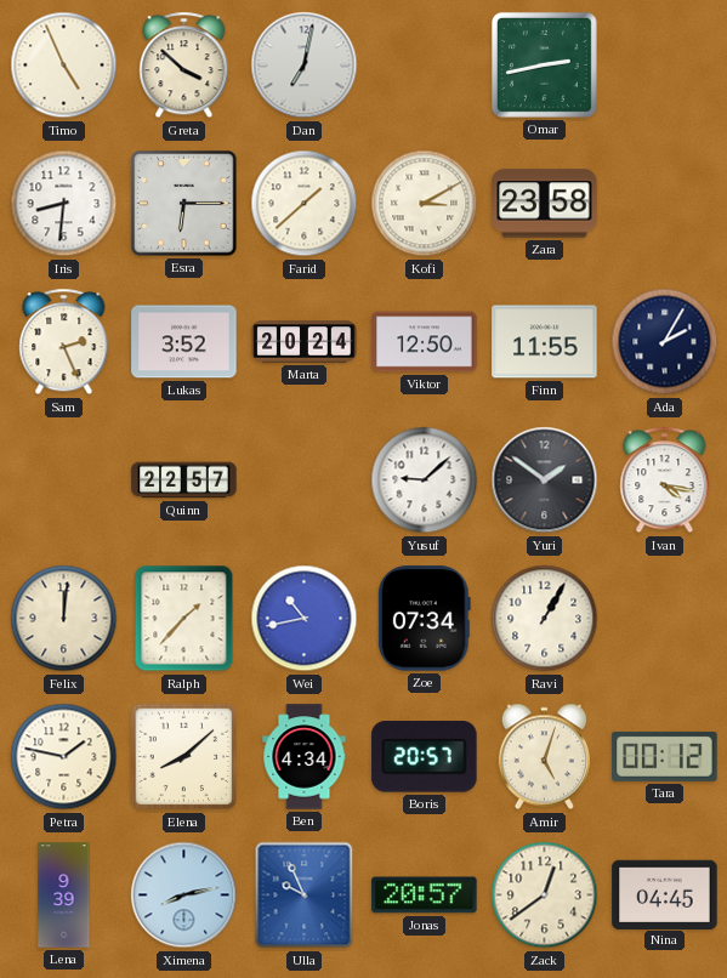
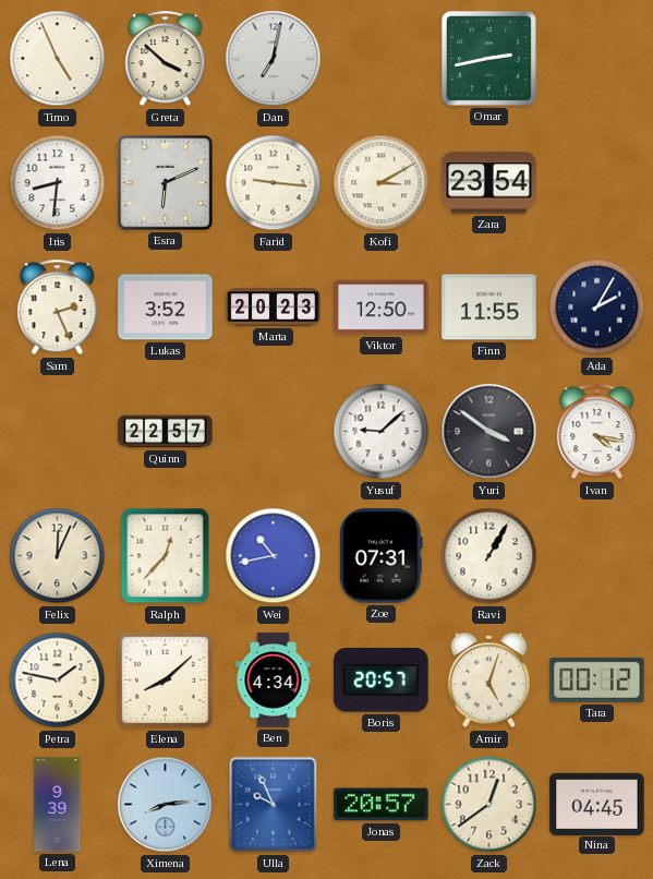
Esra: 6:15 -> 6:11 (166, 183)
Farid: 1:38 -> 9:16 (274, 183)
Zara: 23:58 -> 23:54 (489, 183)
Marta: 20:24 -> 20:23 (274, 308)
Yuri: 1:51 -> 3:51 (489, 432)
Felix: 12:01 -> 12:04 (58, 556)
Ralph: 1:37 -> 12:37 (166, 556)
Zoe: 07:34 -> 07:31 (380, 556)
Ximena: 8:13 -> 8:14 (166, 805)
